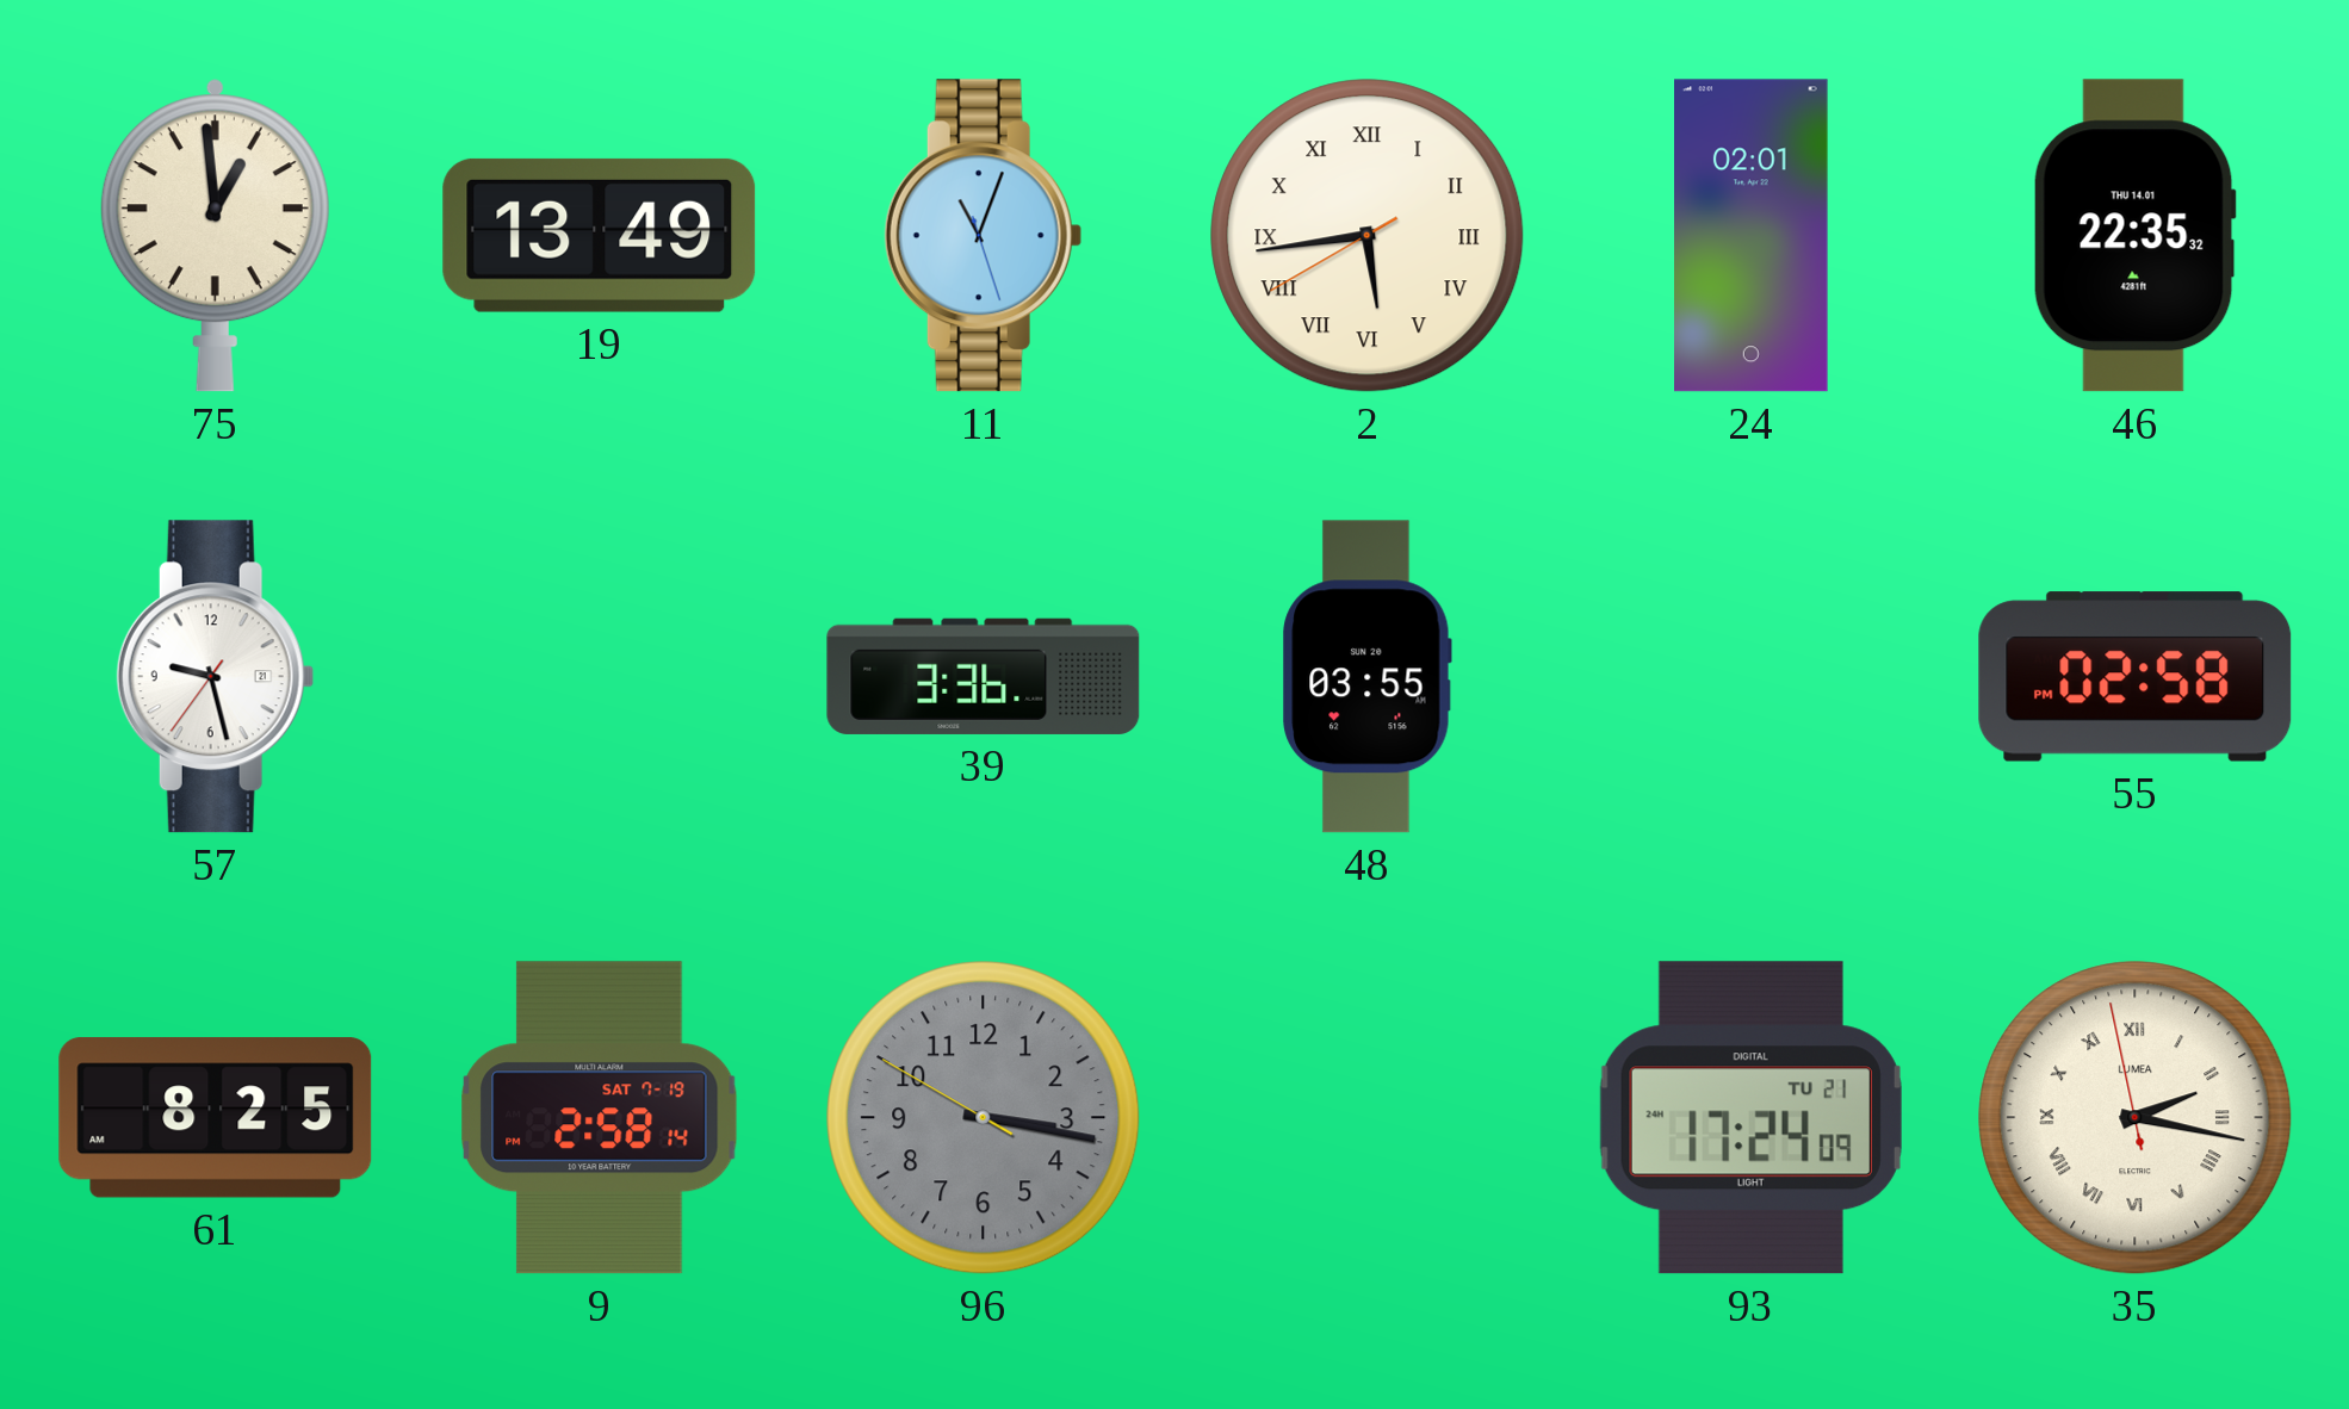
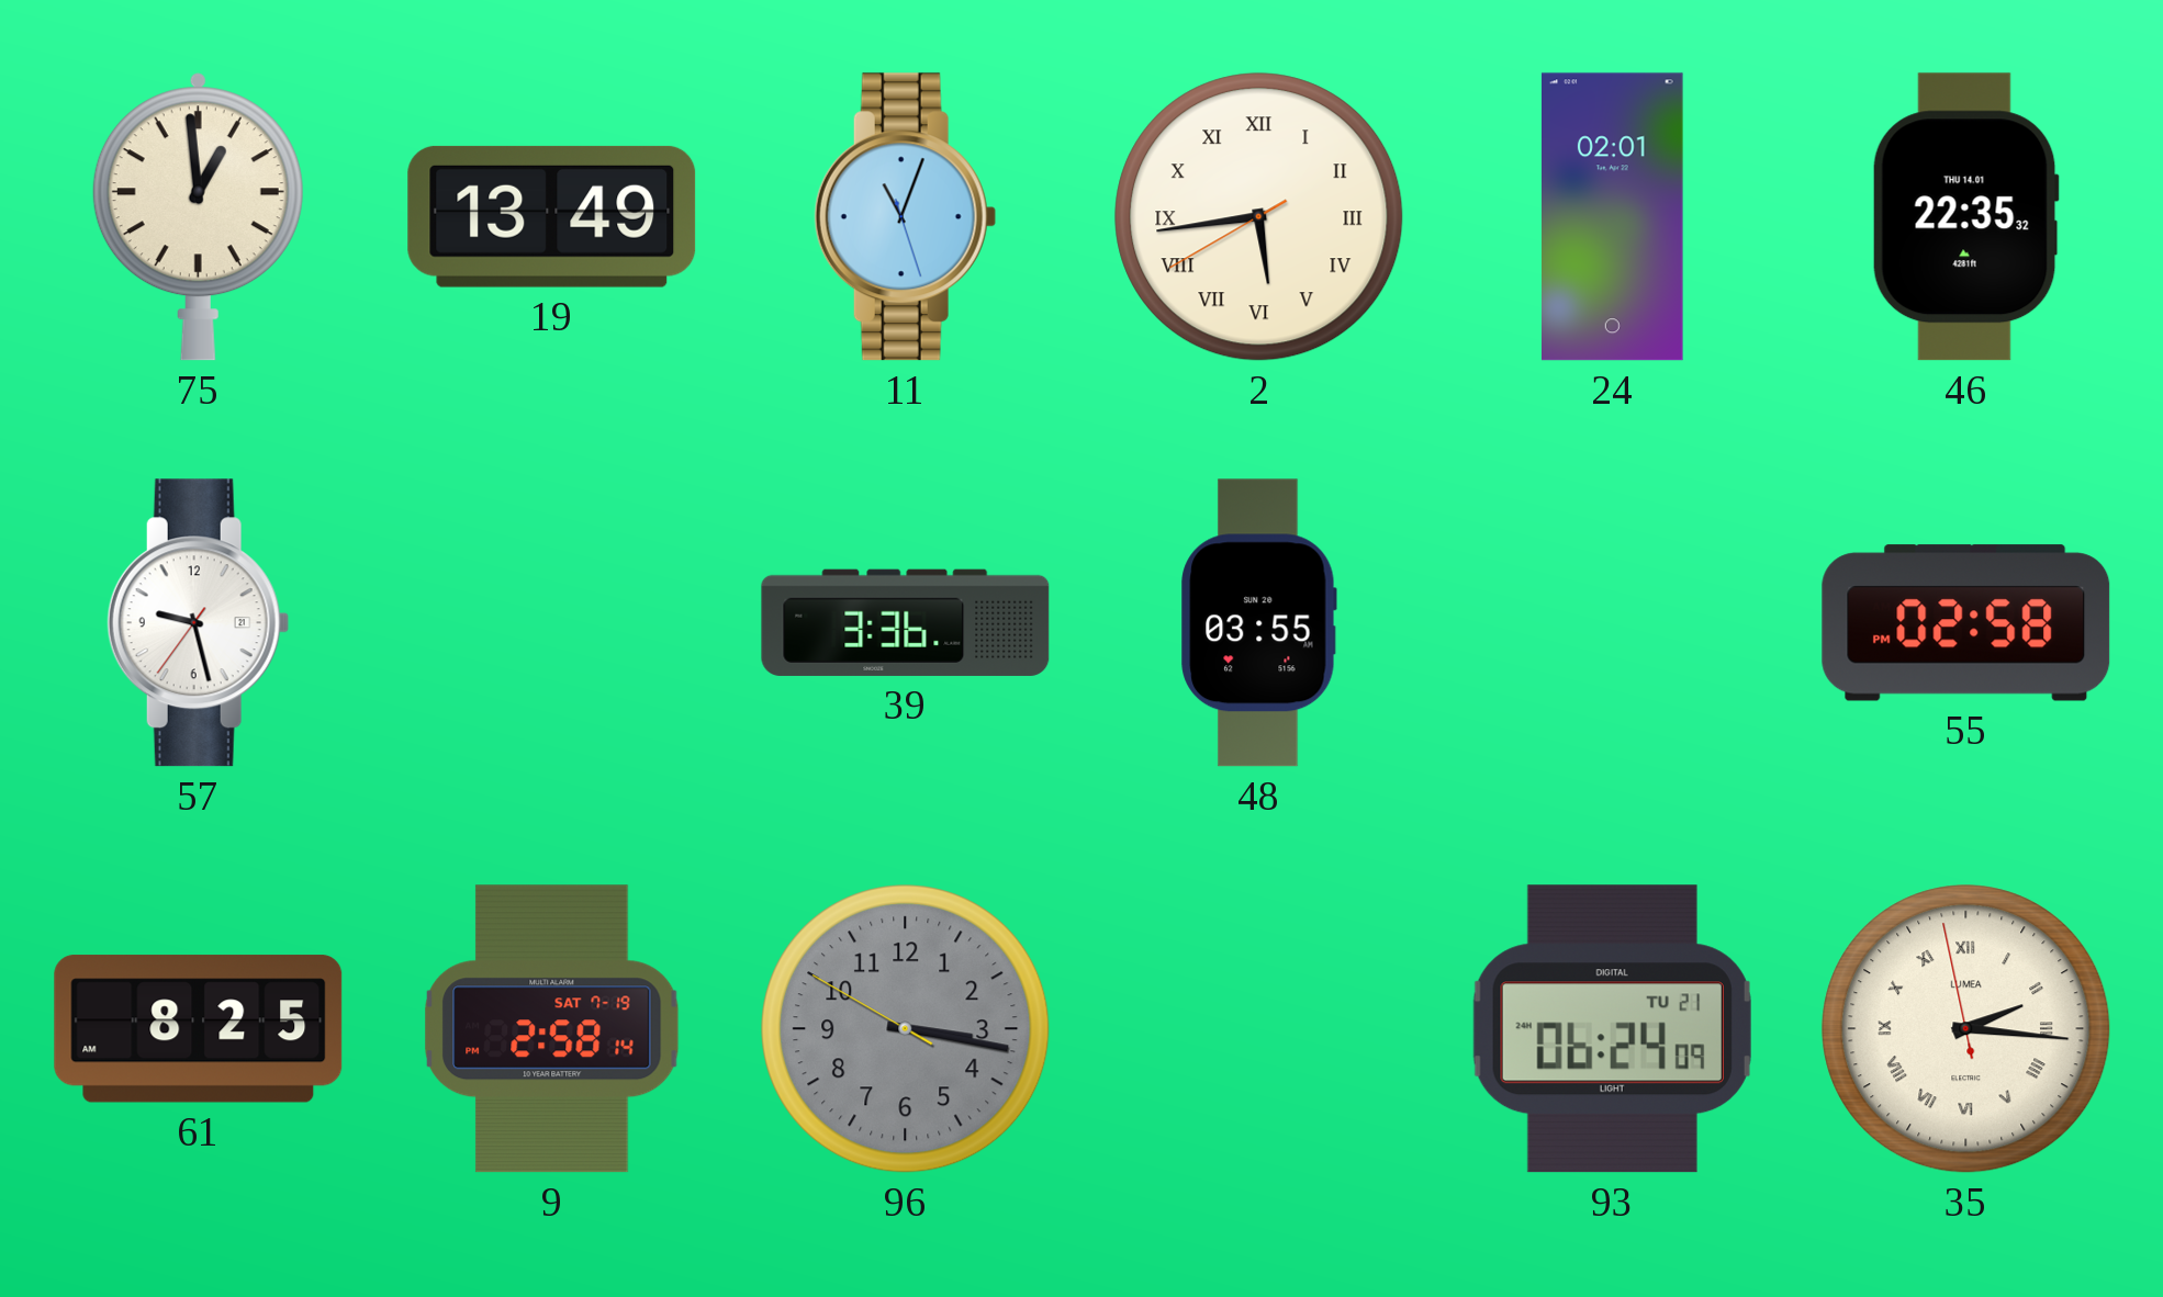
93: 17:24 -> 06:24 (1612, 1029)
35: 2:16 -> 2:15 (1966, 1029)
